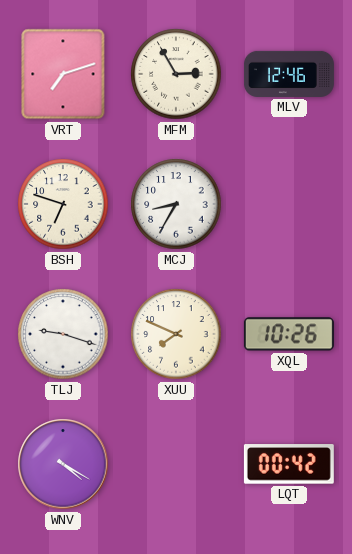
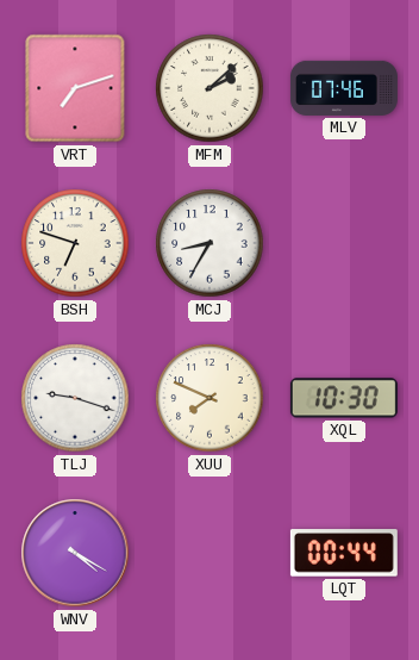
MFM: 2:55 -> 2:08 (209, 88)
MLV: 12:46 -> 07:46 (344, 88)
XQL: 10:26 -> 10:30 (344, 398)
LQT: 00:42 -> 00:44 (344, 553)
